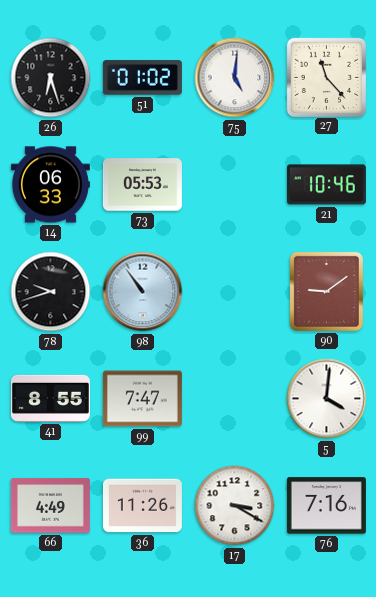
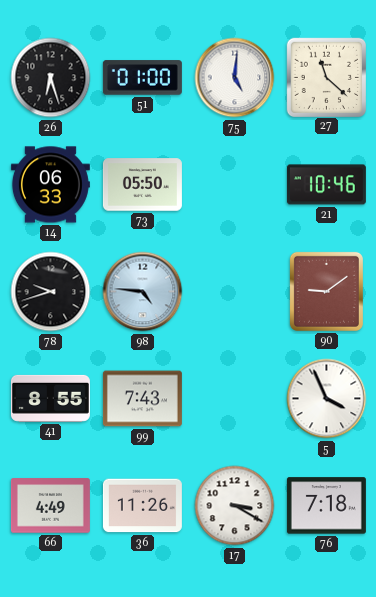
51: 01:02 -> 01:00 (142, 78)
27: 11:23 -> 11:22 (326, 77)
73: 05:53 -> 05:50 (142, 185)
98: 10:54 -> 4:46 (143, 292)
99: 7:47 -> 7:43 (142, 399)
5: 4:01 -> 3:56 (327, 399)
76: 7:16 -> 7:18 (326, 506)
